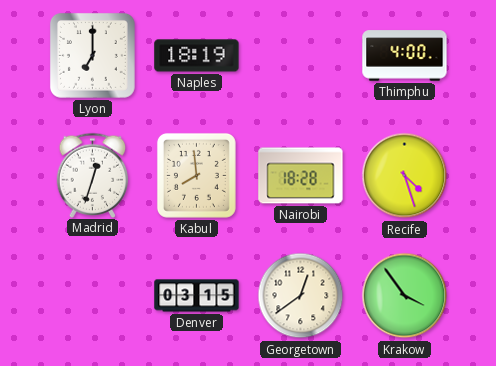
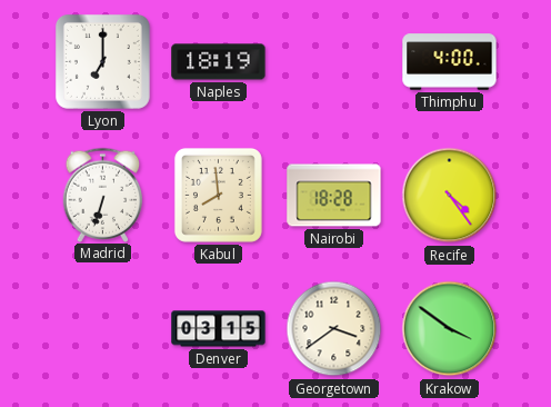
Madrid: 12:33 -> 6:33 (103, 195)
Recife: 4:27 -> 4:24 (450, 196)
Georgetown: 12:39 -> 3:39 (334, 329)
Krakow: 3:54 -> 3:51 (450, 329)
